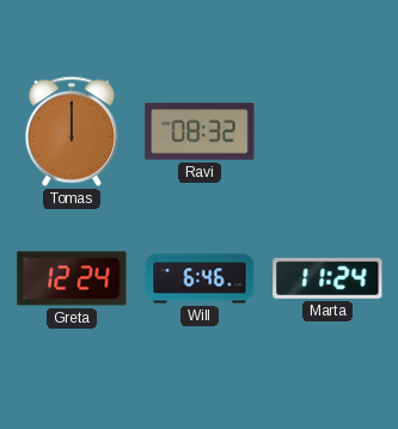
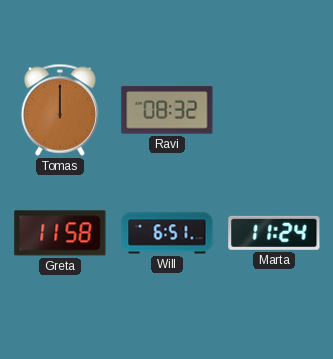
Greta: 12:24 -> 11:58 (60, 233)
Will: 6:46 -> 6:51 (167, 233)
